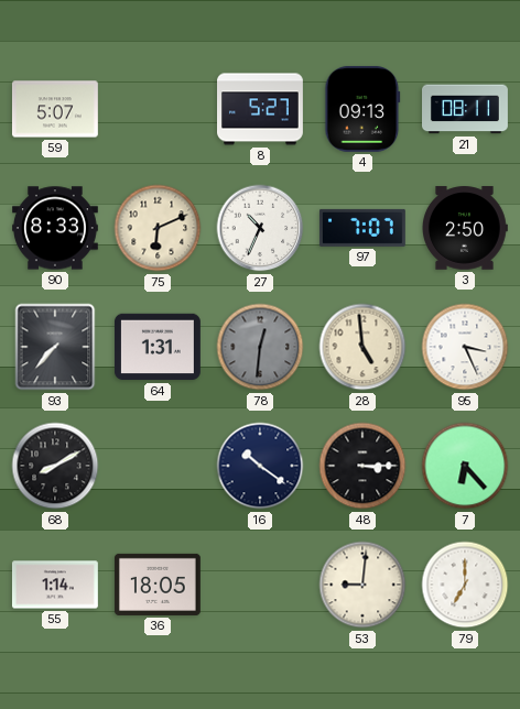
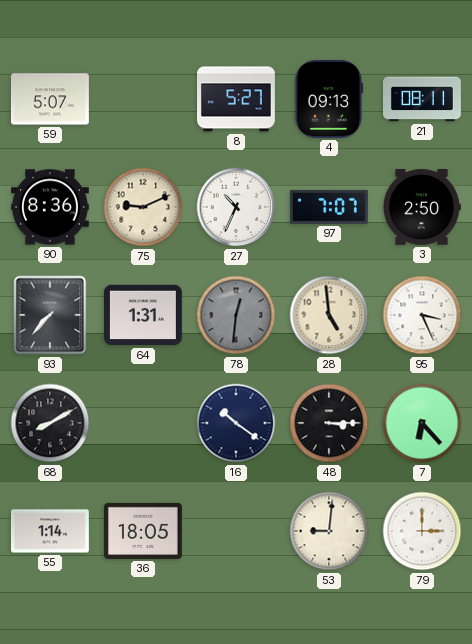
90: 8:33 -> 8:36 (51, 207)
75: 6:11 -> 9:11 (143, 207)
79: 7:00 -> 3:00 (422, 531)
